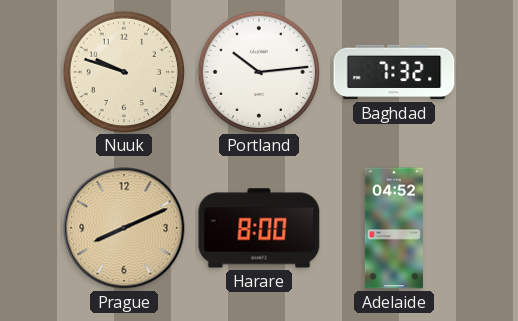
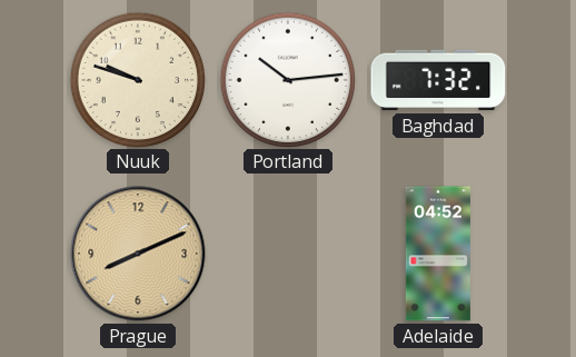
Harare: 8:00 -> none (259, 228)
